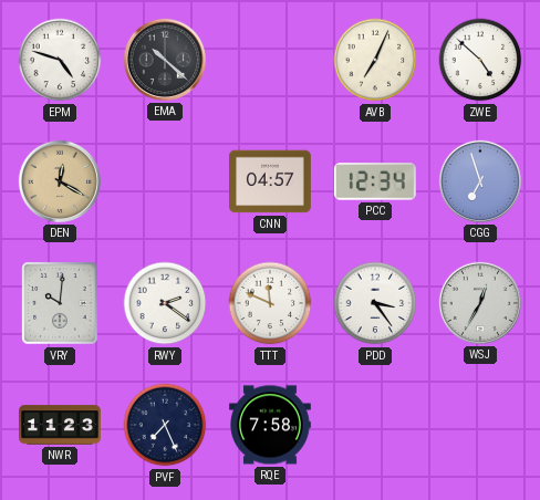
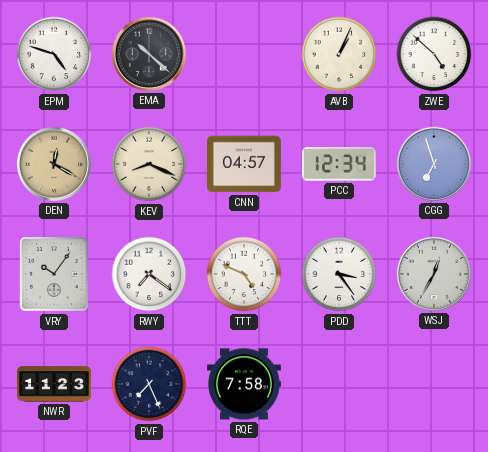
AVB: 7:04 -> 1:04 (339, 54)
KEV: none -> 8:19 (149, 164)
VRY: 10:01 -> 10:06 (54, 274)
RWY: 2:21 -> 7:21 (149, 274)
TTT: 11:49 -> 4:49 (244, 274)
